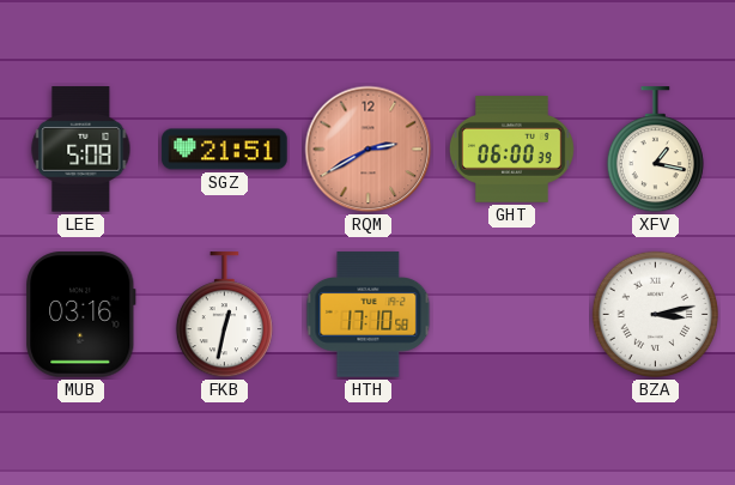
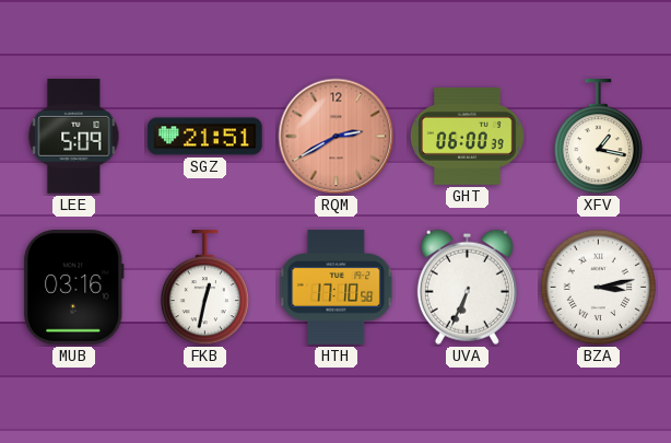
LEE: 5:08 -> 5:09 (74, 137)
UVA: none -> 6:34 (467, 287)
